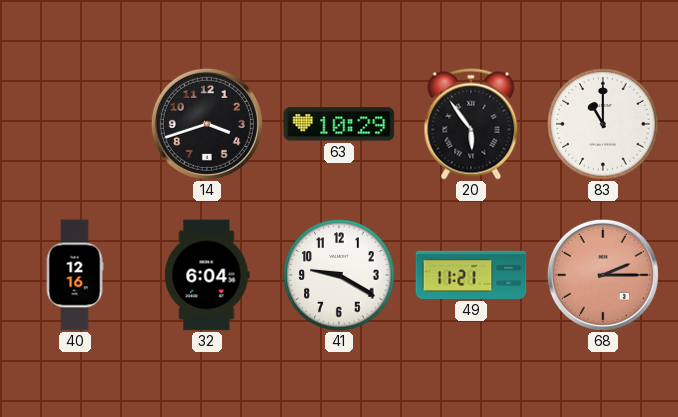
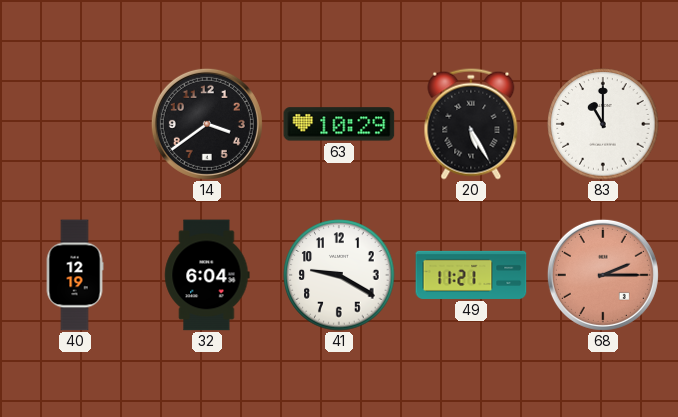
14: 3:42 -> 3:39 (207, 124)
20: 5:54 -> 5:25 (471, 124)
40: 12:16 -> 12:19 (75, 275)
